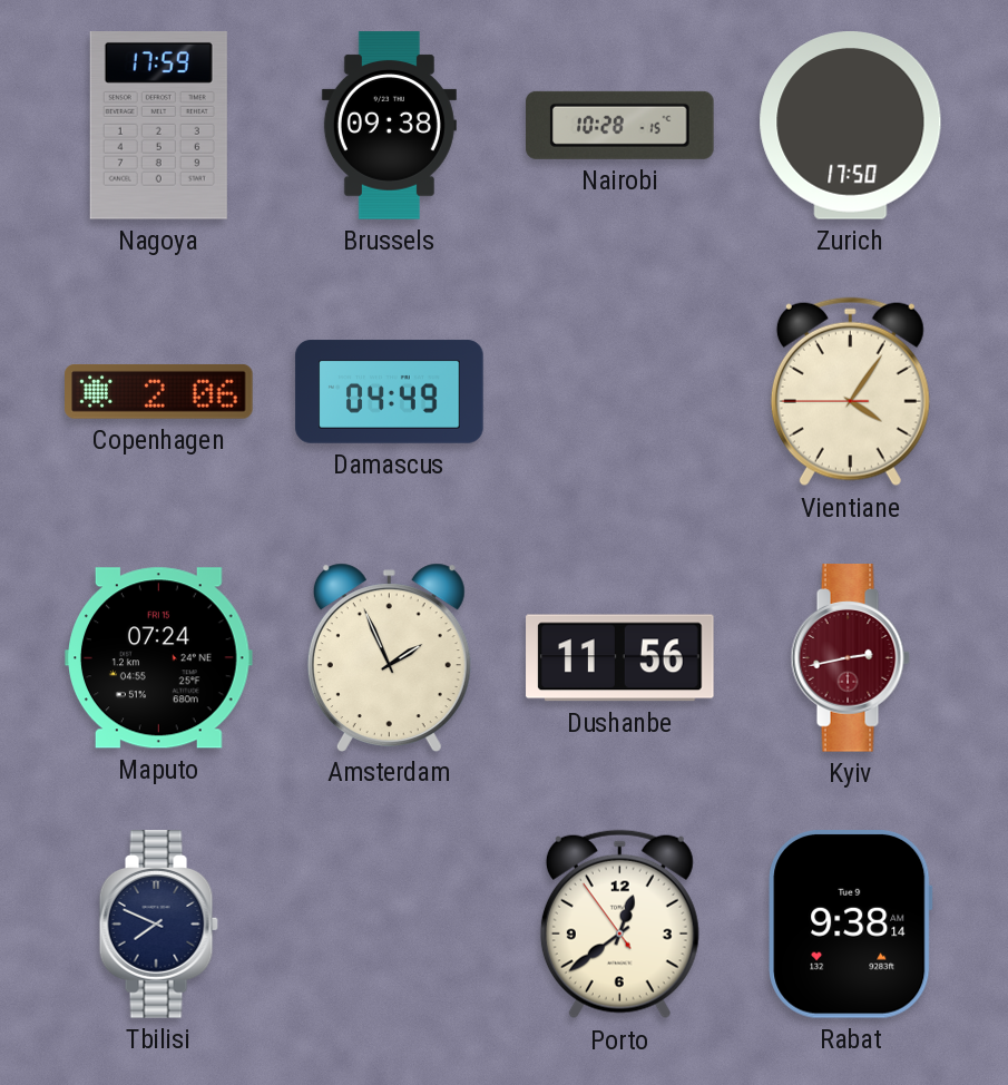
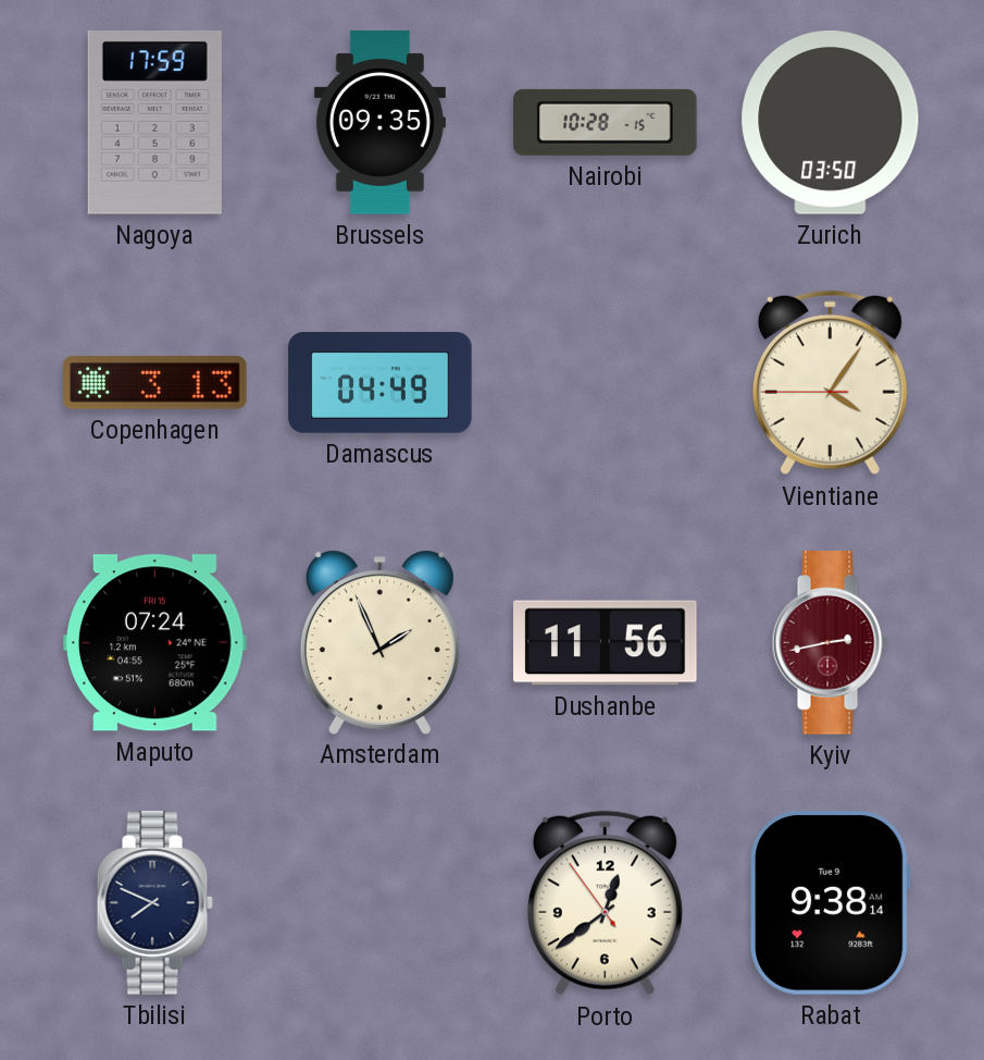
Brussels: 09:38 -> 09:35 (379, 123)
Zurich: 17:50 -> 03:50 (831, 123)
Copenhagen: 2:06 -> 3:13 (155, 382)
